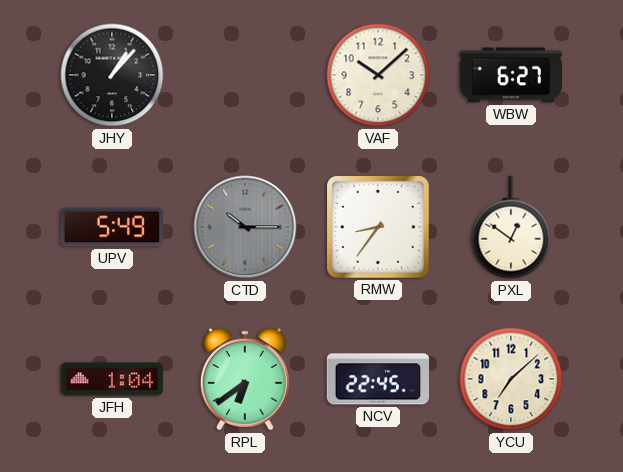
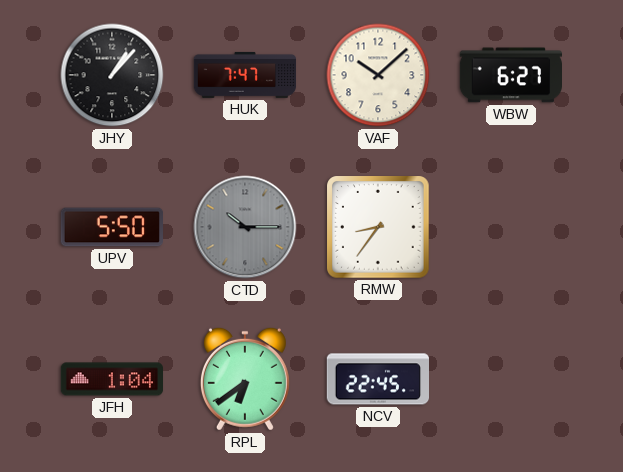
HUK: none -> 7:47 (245, 75)
UPV: 5:49 -> 5:50 (111, 227)
PXL: 12:51 -> none (511, 227)
YCU: 7:08 -> none (511, 379)
